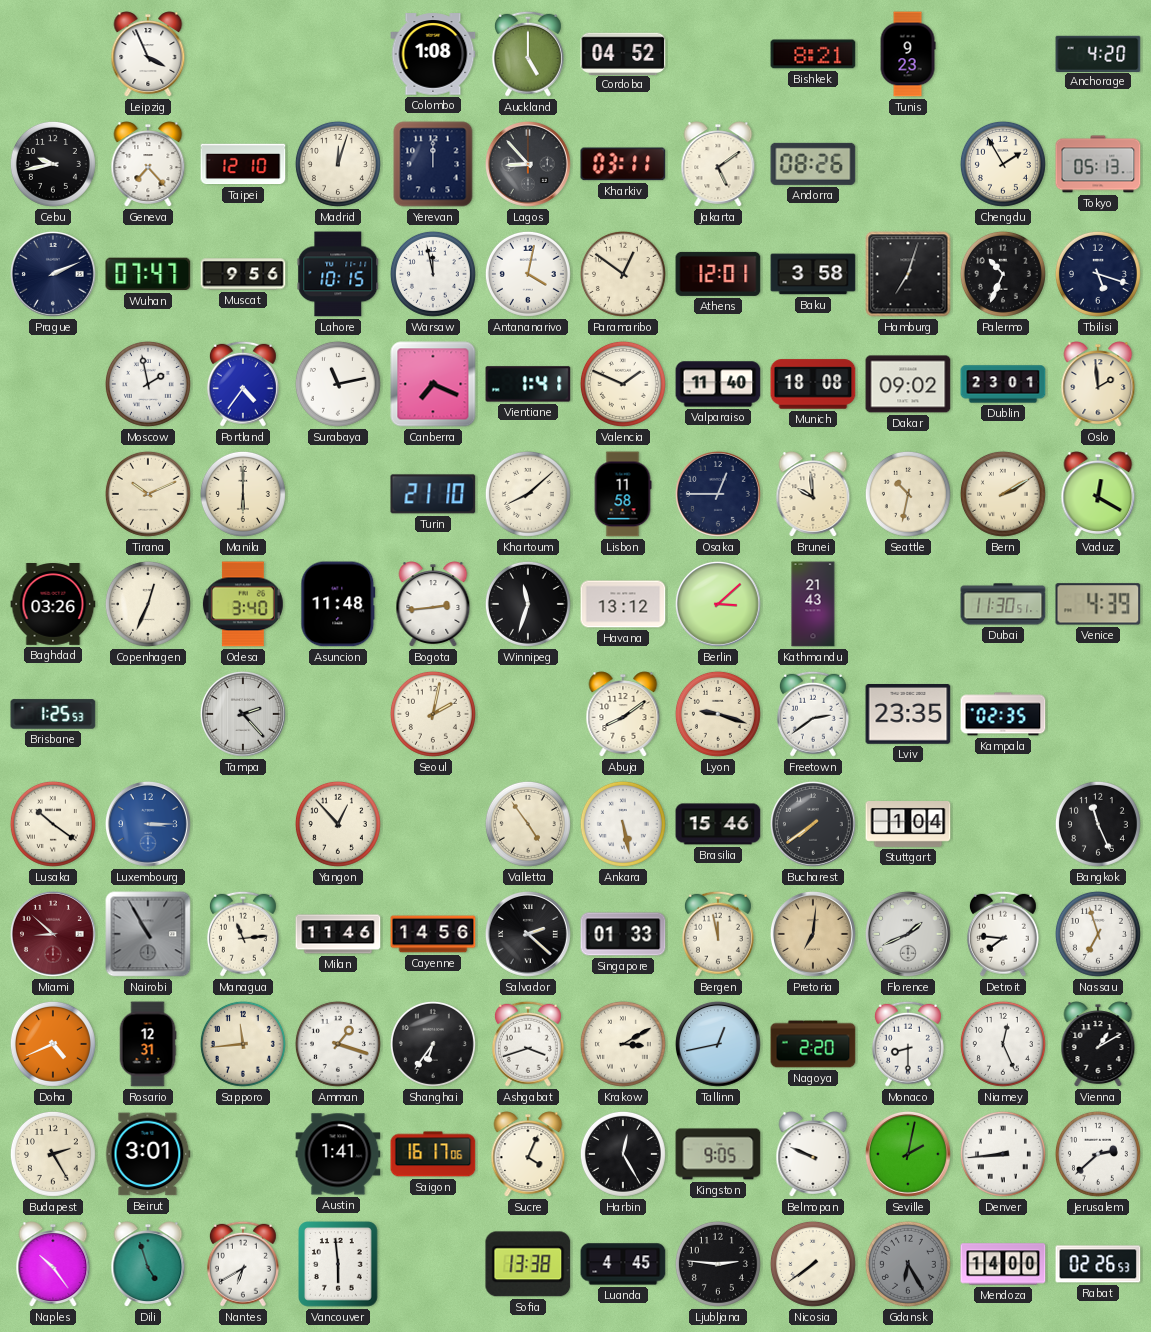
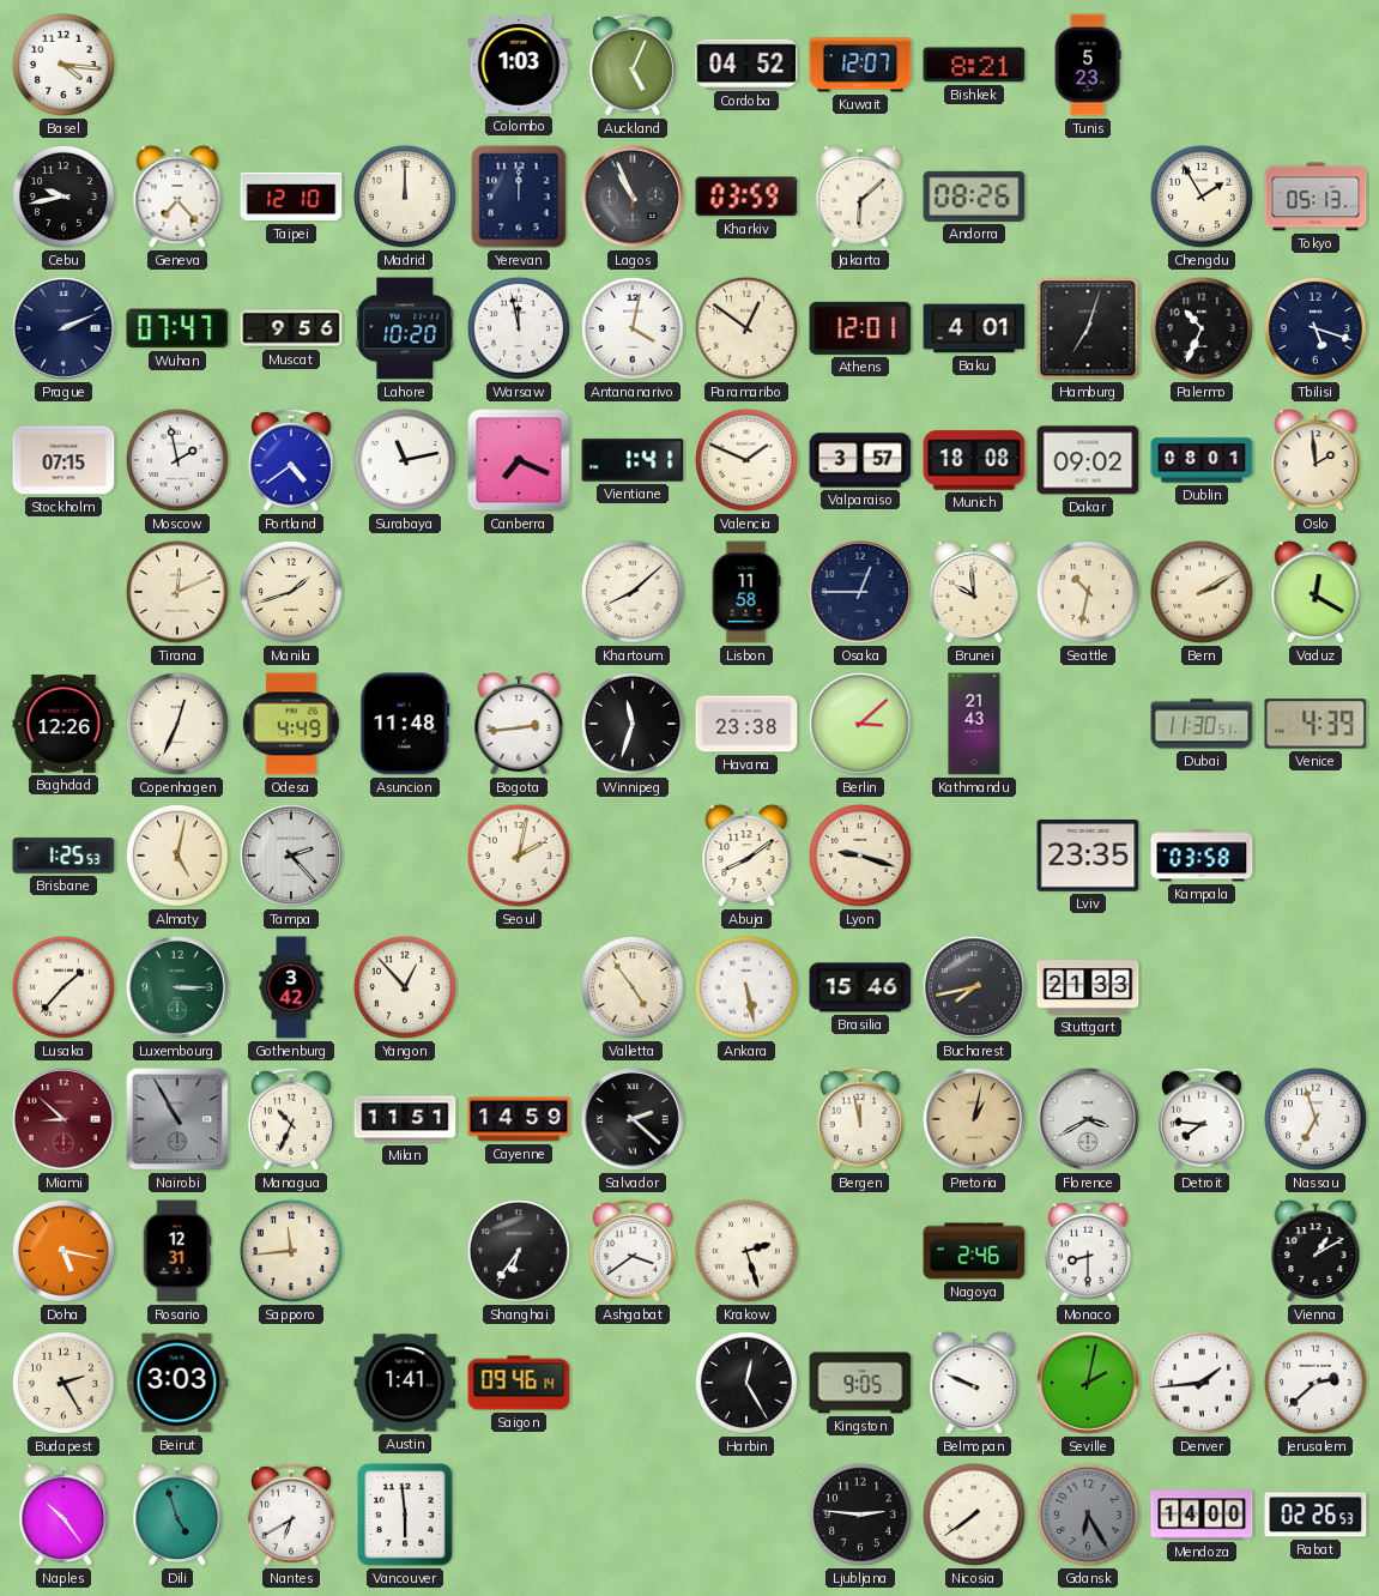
Basel: none -> 4:16 (63, 65)
Leipzig: 3:56 -> none (148, 54)
Colombo: 1:08 -> 1:03 (519, 65)
Auckland: 5:00 -> 5:04 (633, 65)
Kuwait: none -> 12:07 (860, 65)
Tunis: 9:23 -> 5:23 (1088, 65)
Anchorage: 4:20 -> none (1098, 53)
Madrid: 12:03 -> 12:00 (405, 197)
Lagos: 8:53 -> 10:56 (633, 197)
Kharkiv: 03:11 -> 03:59 (746, 197)
Jakarta: 5:09 -> 6:08 (860, 197)
Lahore: 10:15 -> 10:20 (405, 328)
Baku: 3:58 -> 4:01 (974, 328)
Stockholm: none -> 07:15 (63, 460)
Portland: 4:36 -> 4:39 (291, 460)
Valparaiso: 11:40 -> 3:57 (860, 460)
Dublin: 23:01 -> 08:01 (1202, 460)
Tirana: 10:11 -> 12:11 (177, 592)
Manila: 6:00 -> 1:42 (291, 592)
Turin: 21:10 -> none (433, 494)
Baghdad: 03:26 -> 12:26 (63, 725)
Odesa: 3:40 -> 4:49 (291, 724)
Havana: 13:12 -> 23:38 (746, 724)
Almaty: none -> 5:02 (177, 856)
Freetown: 2:39 -> none (813, 714)
Kampala: 02:35 -> 03:58 (1202, 856)
Lusaka: 10:21 -> 1:37 (63, 987)
Luxembourg dial: blue -> green (177, 987)
Gothenburg: none -> 3:42 (291, 987)
Bucharest: 7:39 -> 7:43 (974, 987)
Stuttgart: 1:04 -> 21:33 (1088, 989)
Bangkok: 11:26 -> none (1098, 824)
Managua: 11:14 -> 10:34 (291, 1119)
Milan: 11:46 -> 11:51 (405, 1119)
Cayenne: 14:56 -> 14:59 (519, 1119)
Singapore: 01:33 -> none (623, 934)
Pretoria: 7:01 -> 1:02 (974, 1119)
Florence: 1:41 -> 3:40 (1088, 1119)
Doha: 4:41 -> 5:17 (63, 1251)
Amman: 1:18 -> none (338, 1044)
Ashgabat: 3:42 -> 3:39 (633, 1251)
Krakow: 3:10 -> 2:27 (746, 1251)
Tallinn: 12:43 -> none (718, 1044)
Nagoya: 2:20 -> 2:46 (974, 1251)
Niamey: 12:26 -> none (1003, 1044)
Beirut: 3:01 -> 3:03 (177, 1383)
Saigon: 16:17 -> 09:46 (519, 1383)
Sucre: 4:04 -> none (528, 1154)
Denver: 8:44 -> 1:44 (1202, 1383)
Sofia: 13:38 -> none (528, 1264)
Luanda: 4:45 -> none (623, 1264)
